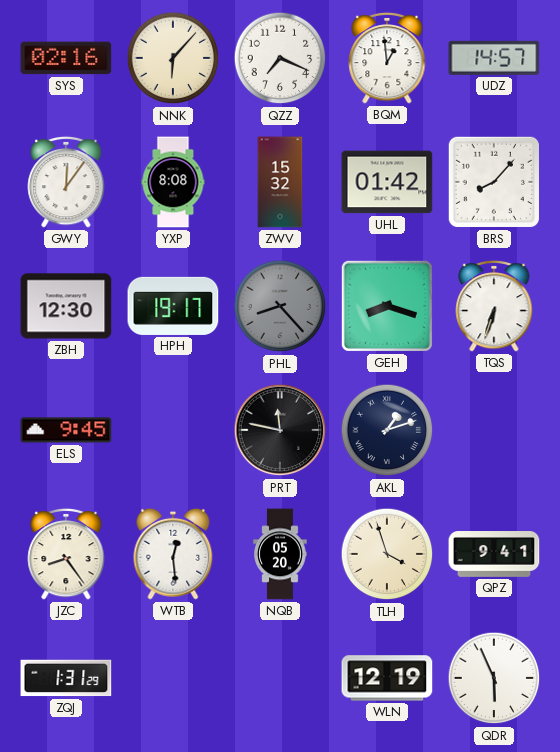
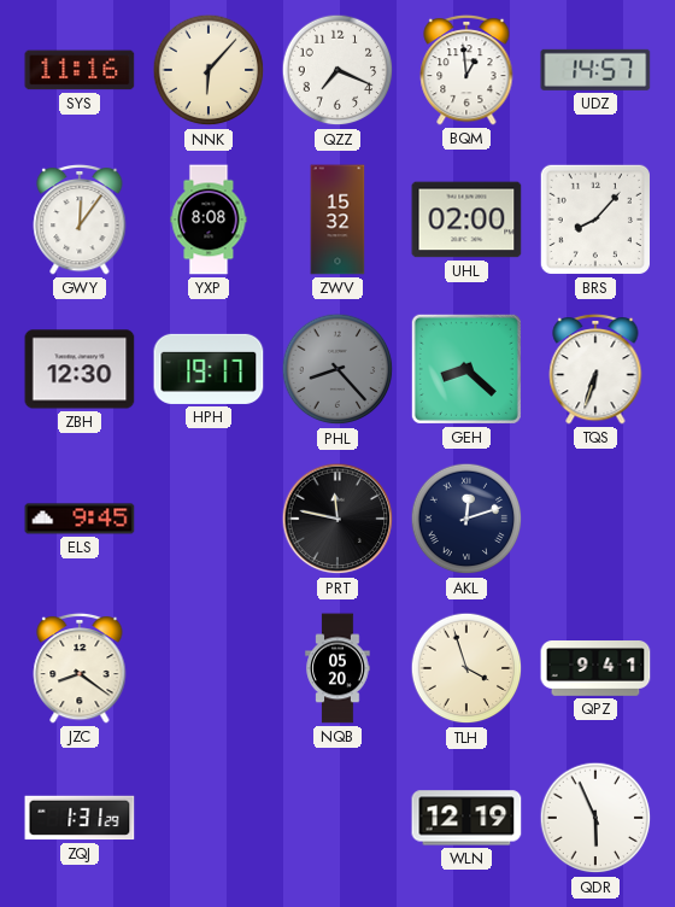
SYS: 02:16 -> 11:16 (80, 70)
UHL: 01:42 -> 02:00 (466, 220)
GEH: 8:18 -> 8:22 (466, 369)
AKL: 1:12 -> 12:12 (466, 519)
JZC: 8:24 -> 8:21 (80, 668)
WTB: 12:29 -> none (173, 554)
